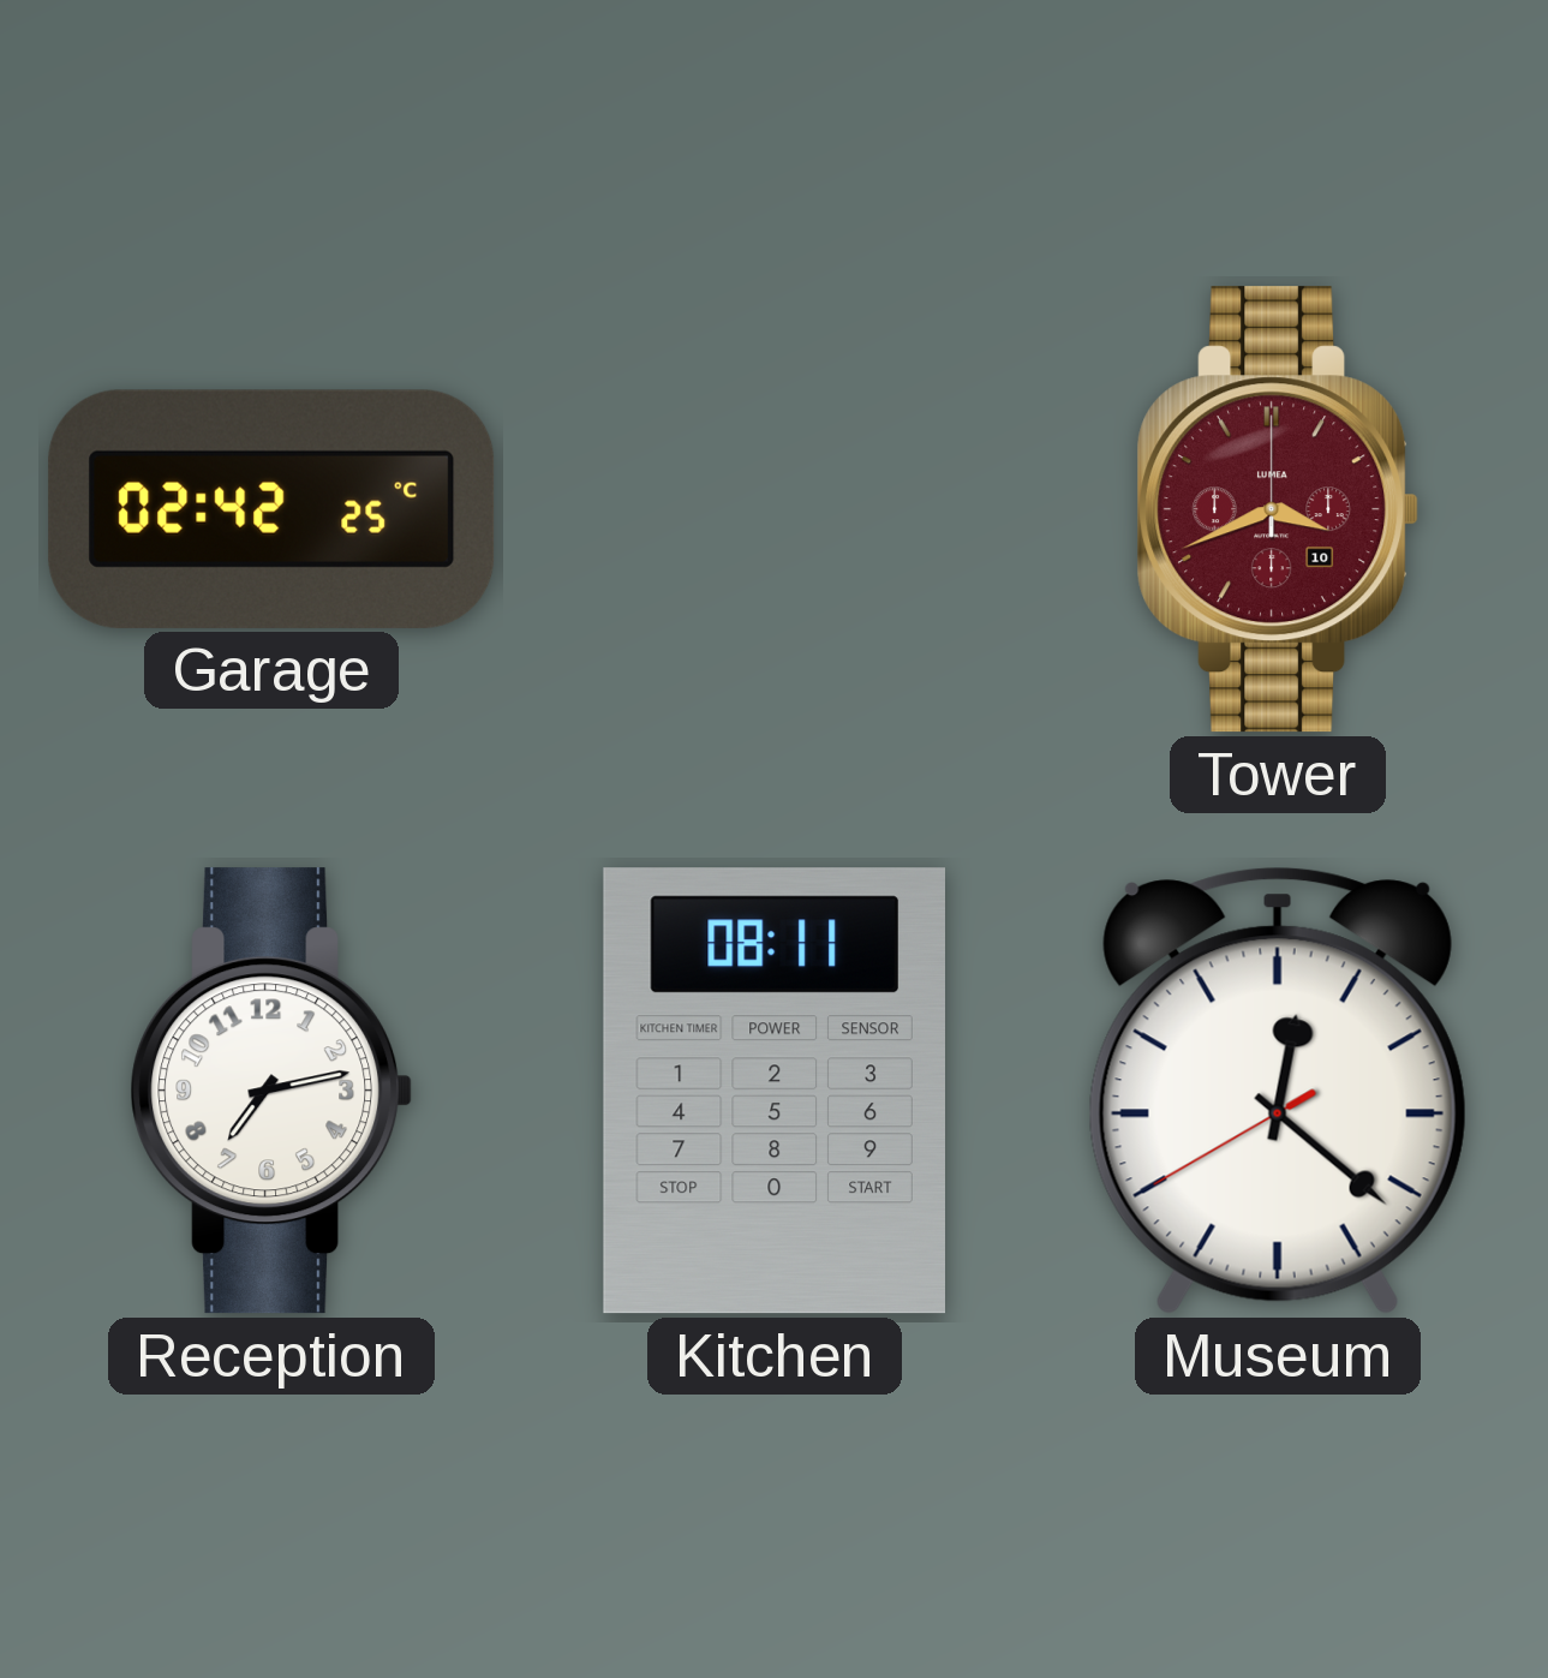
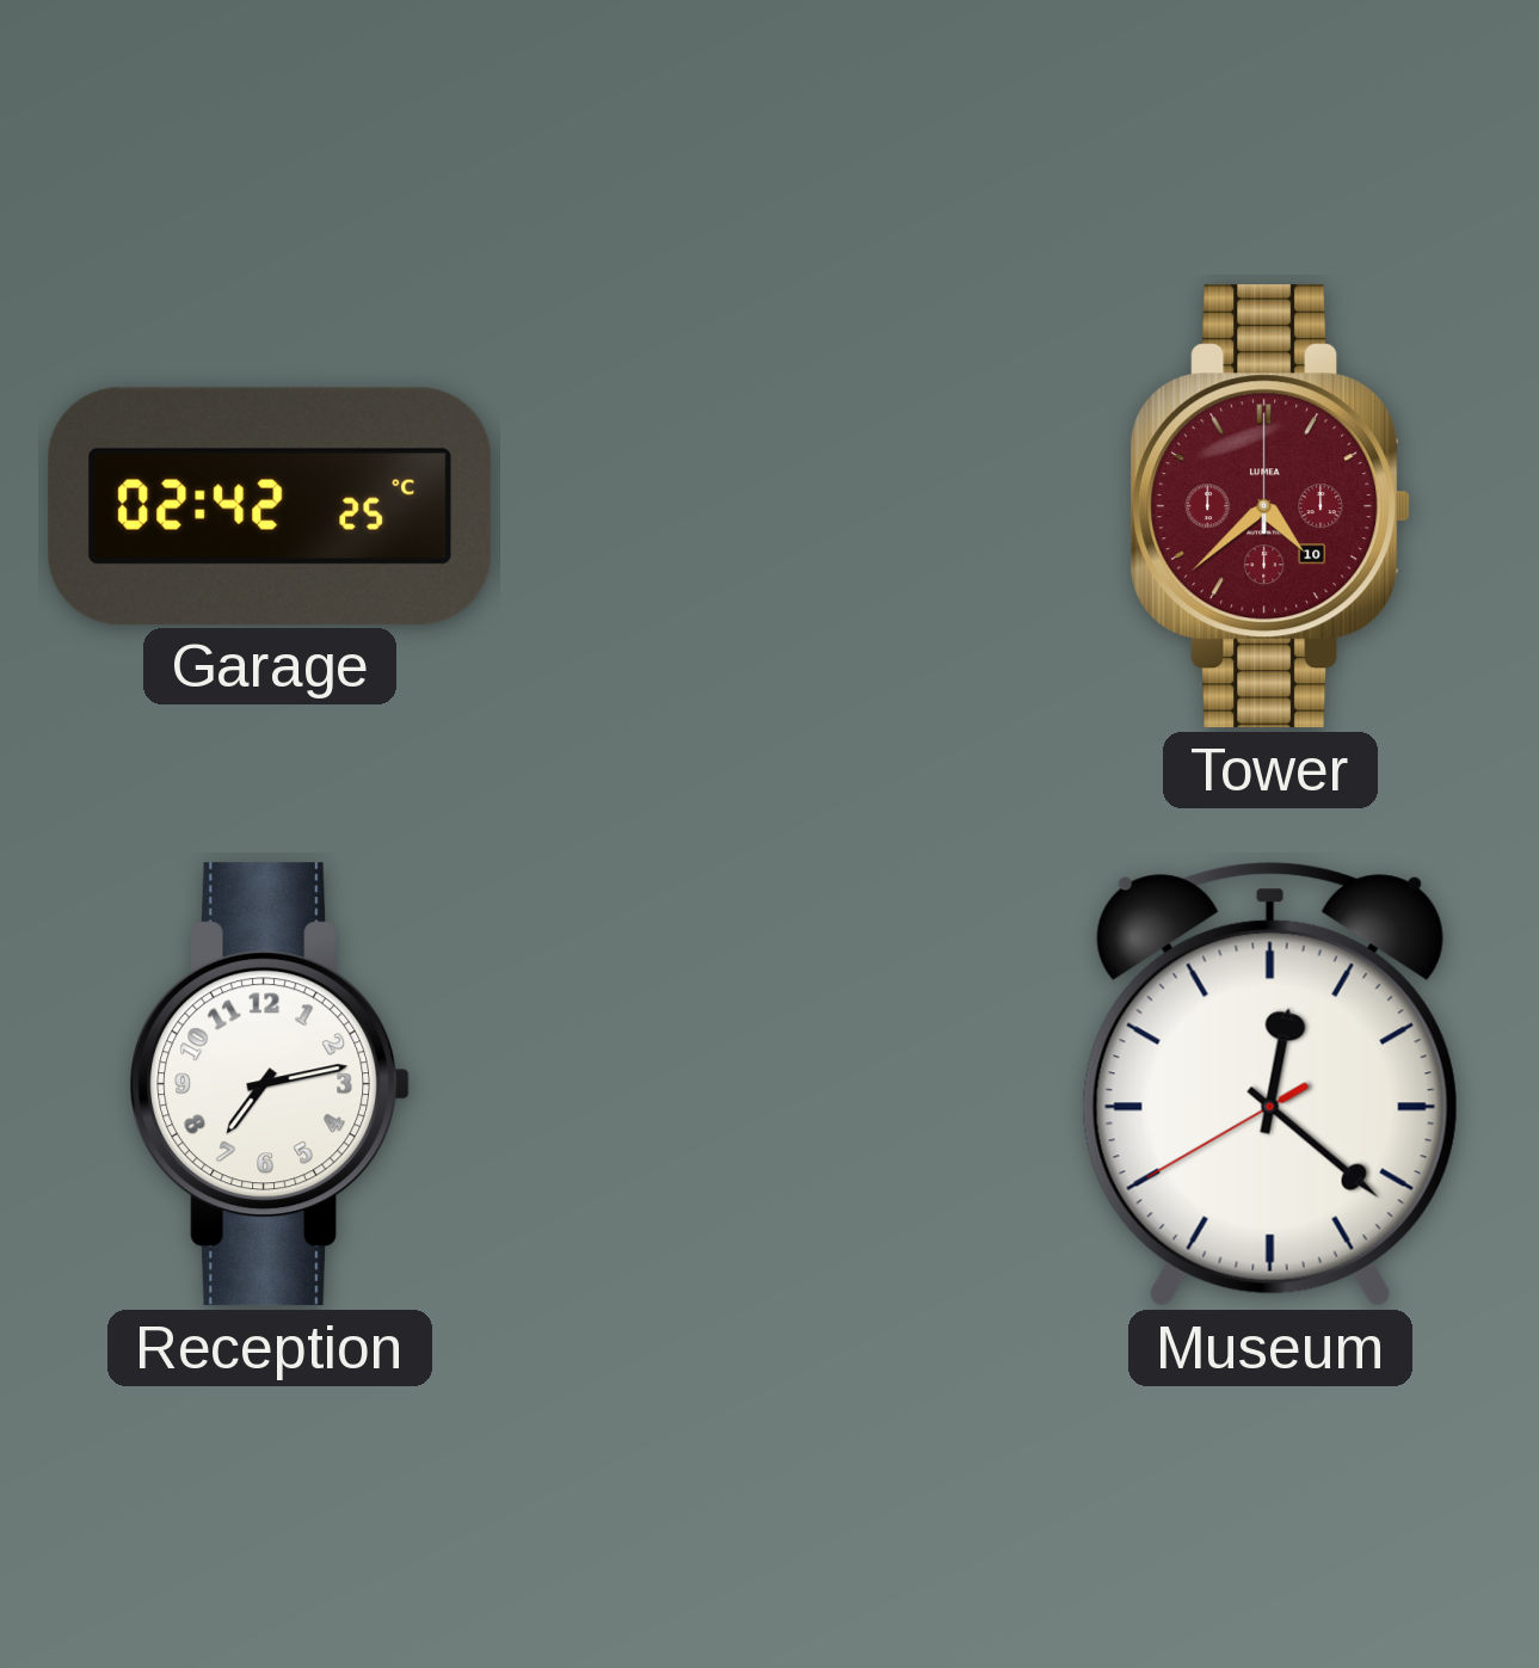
Tower: 3:41 -> 4:38 (1270, 506)
Kitchen: 08:11 -> none (773, 1091)
